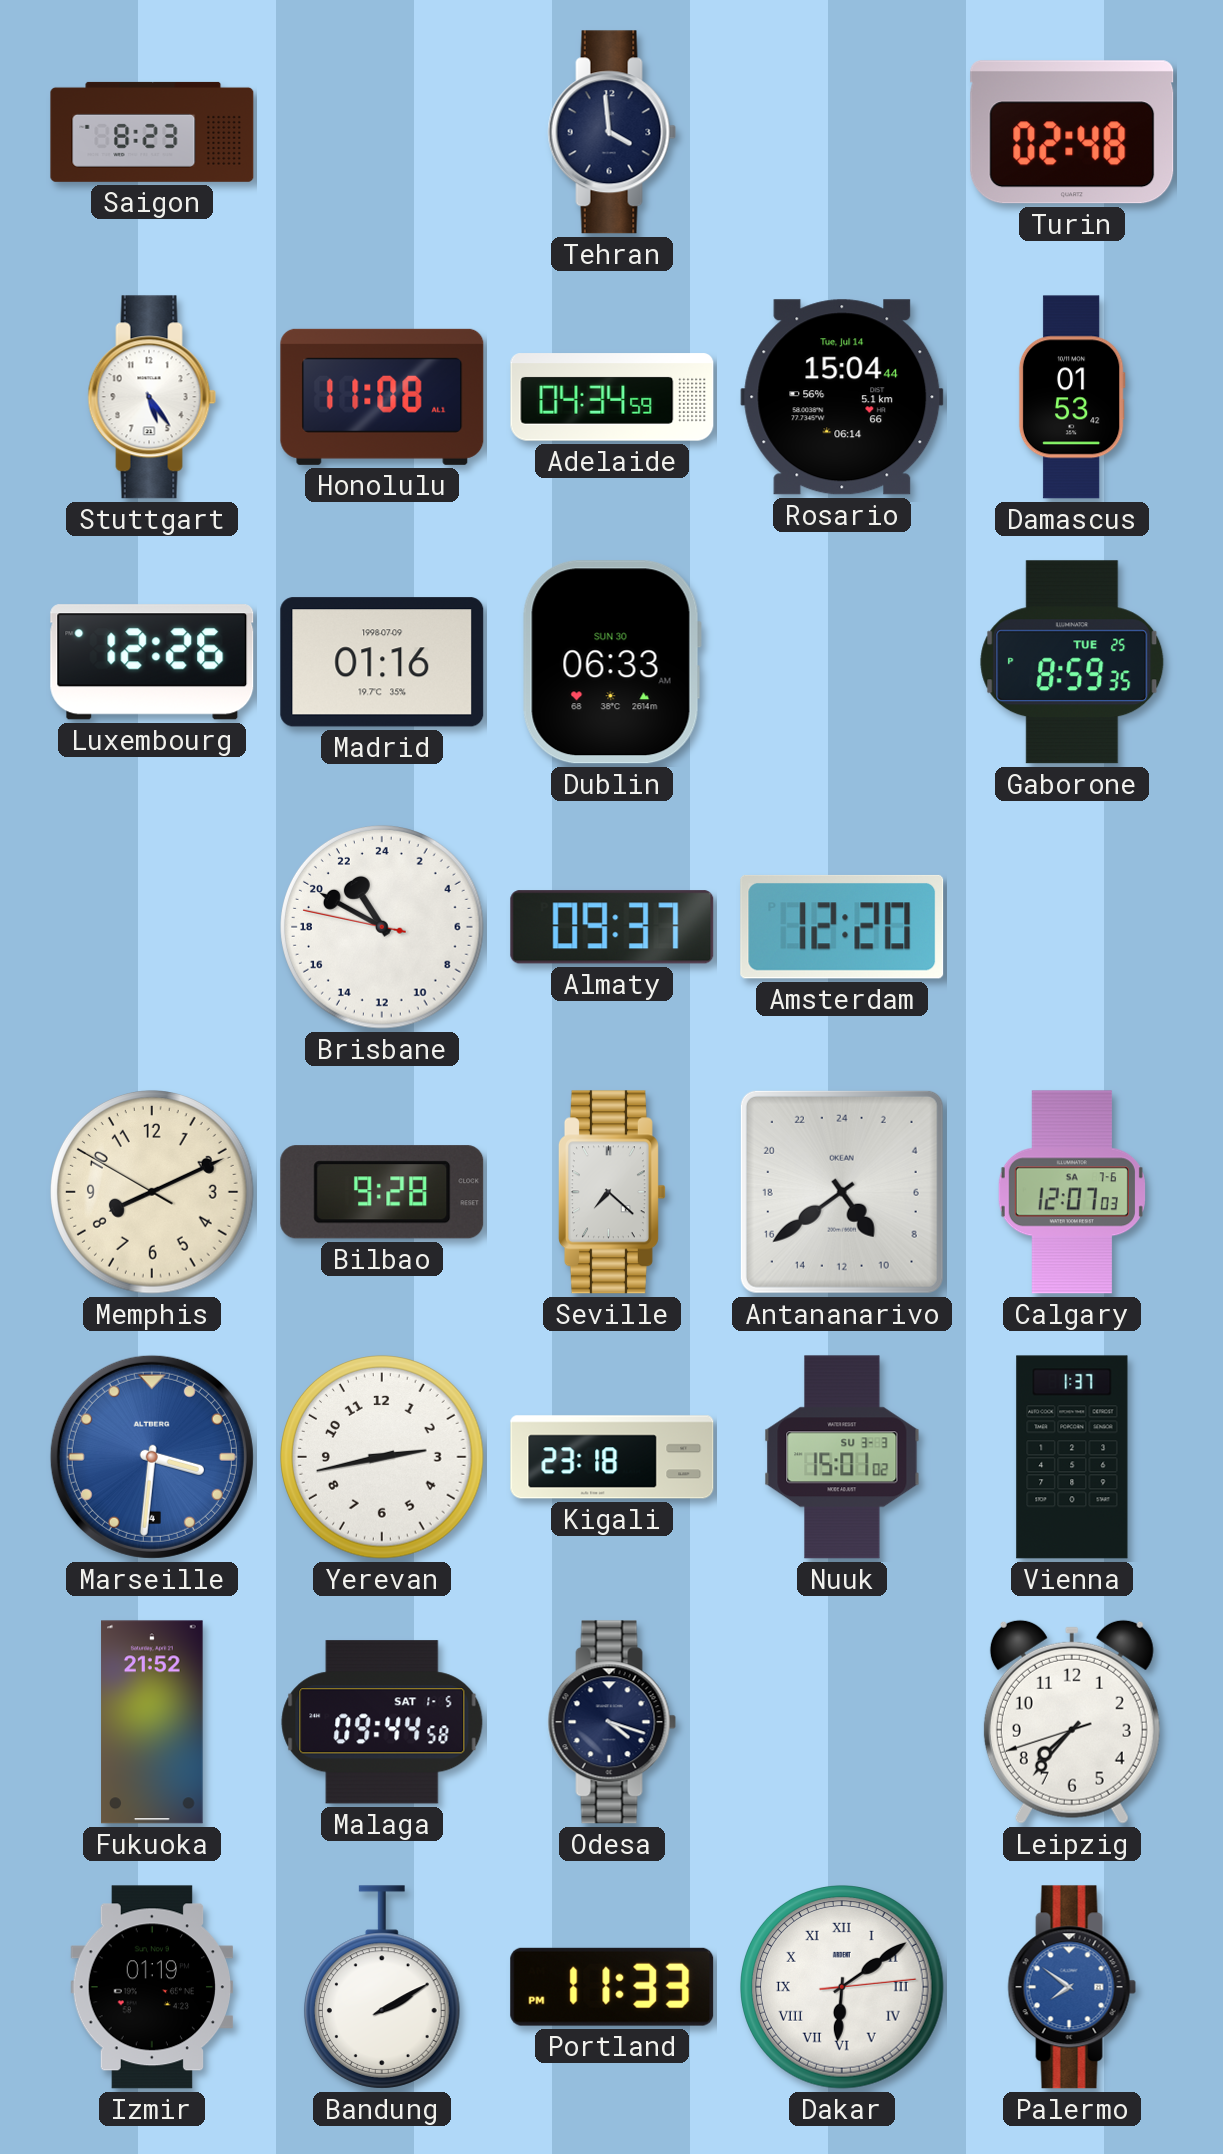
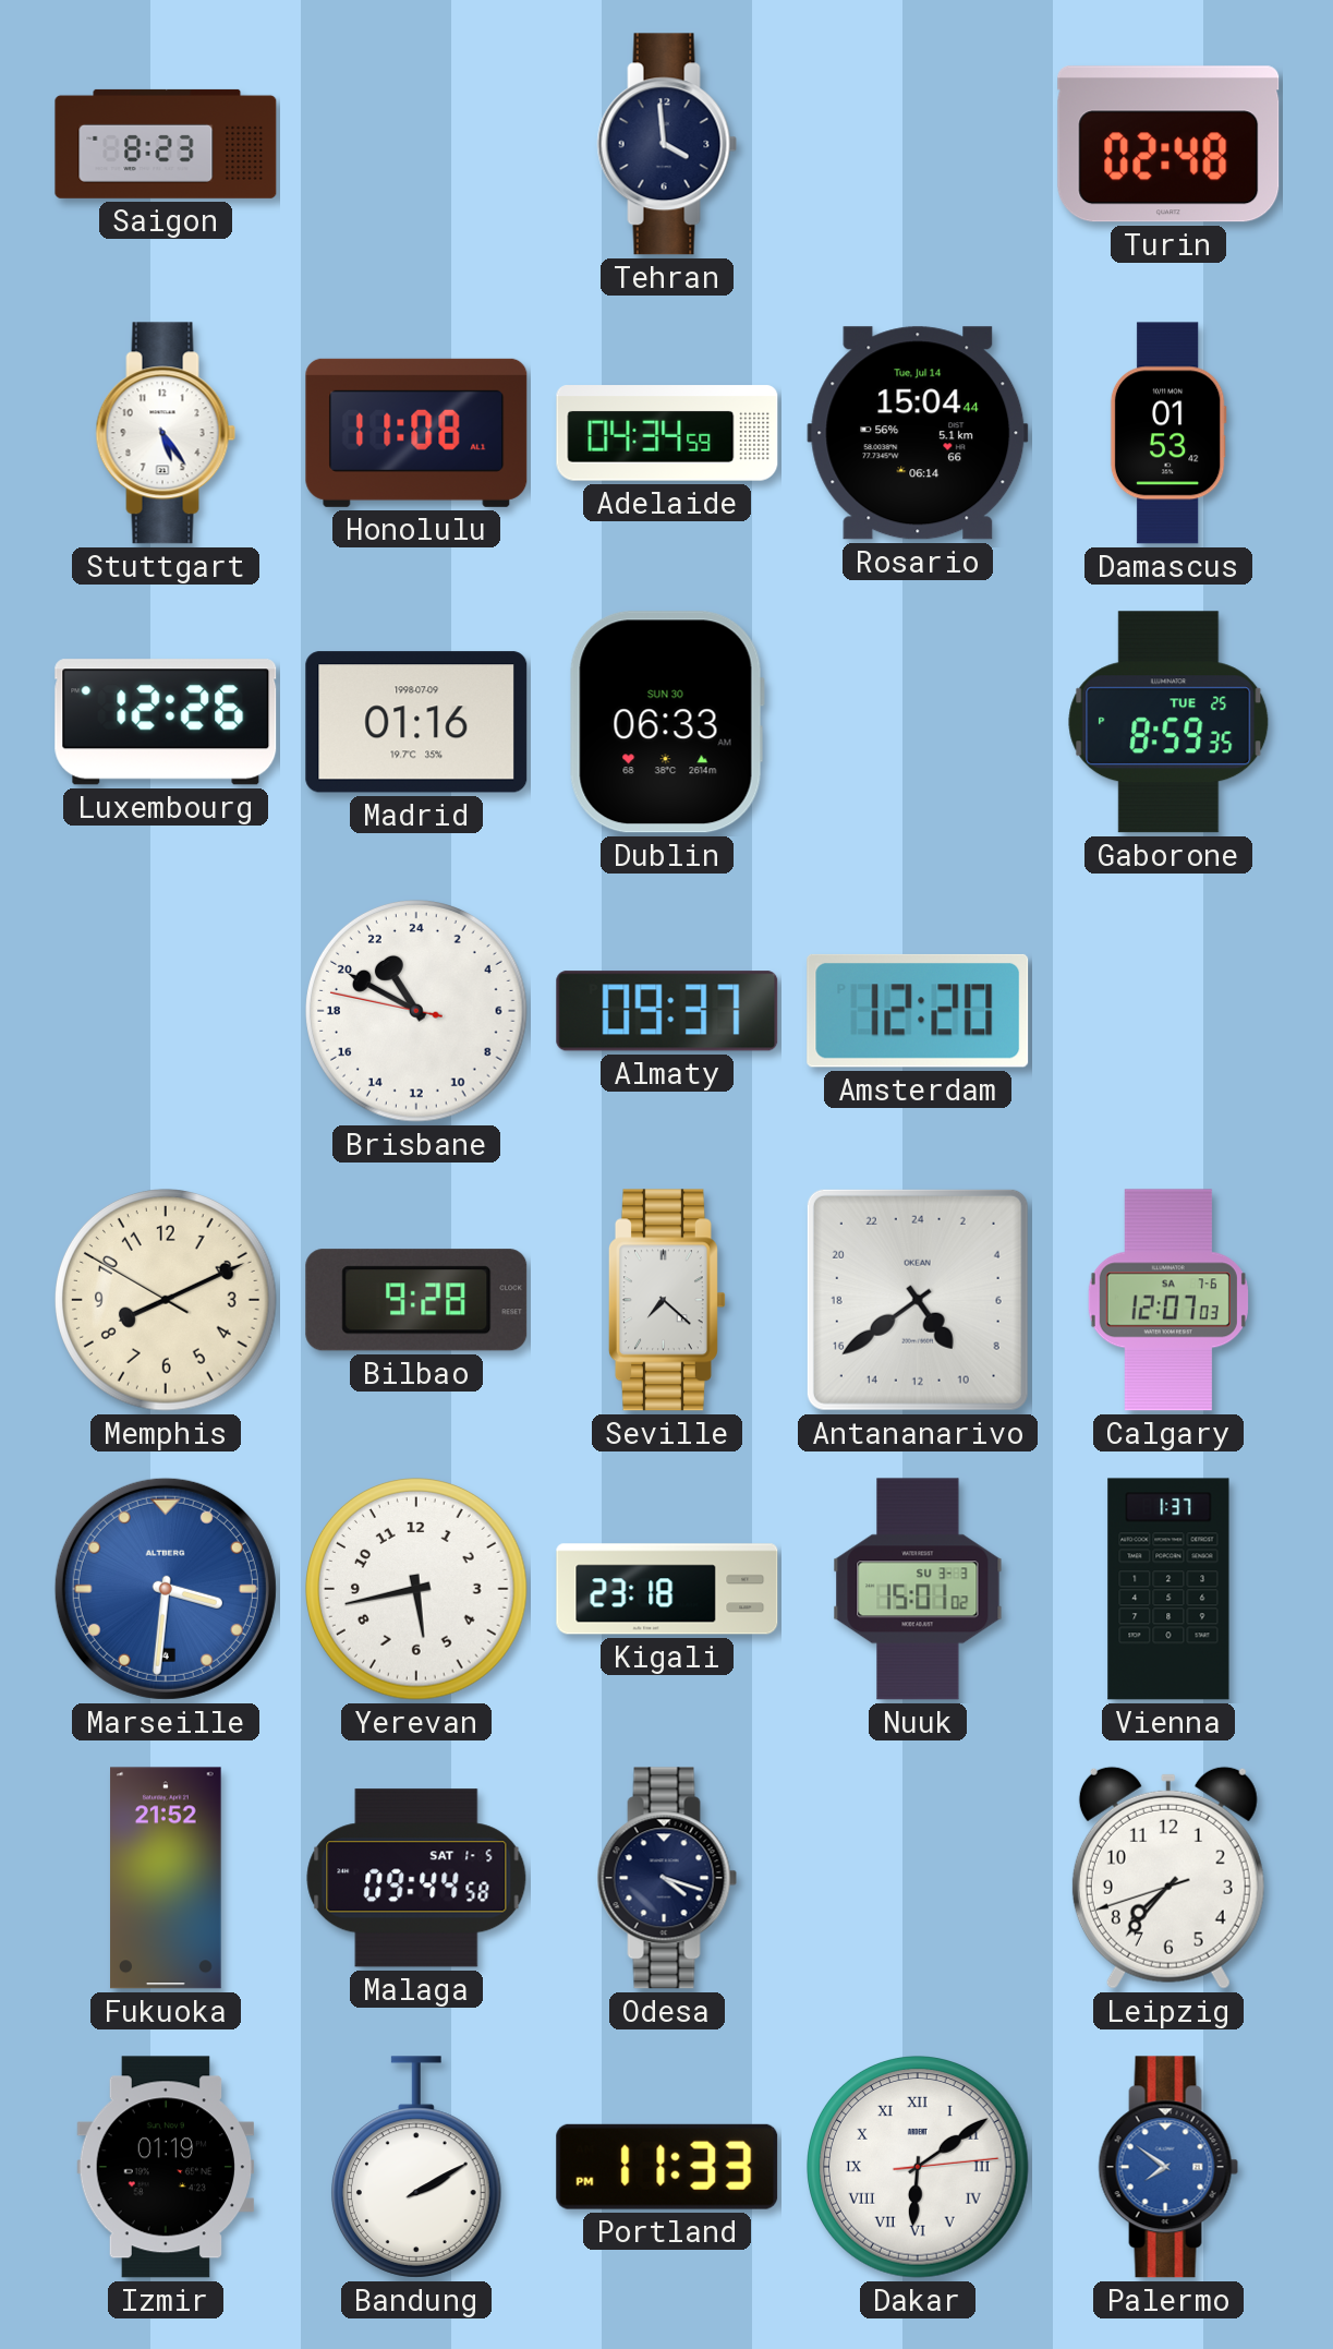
Yerevan: 2:43 -> 5:43 (417, 1590)
